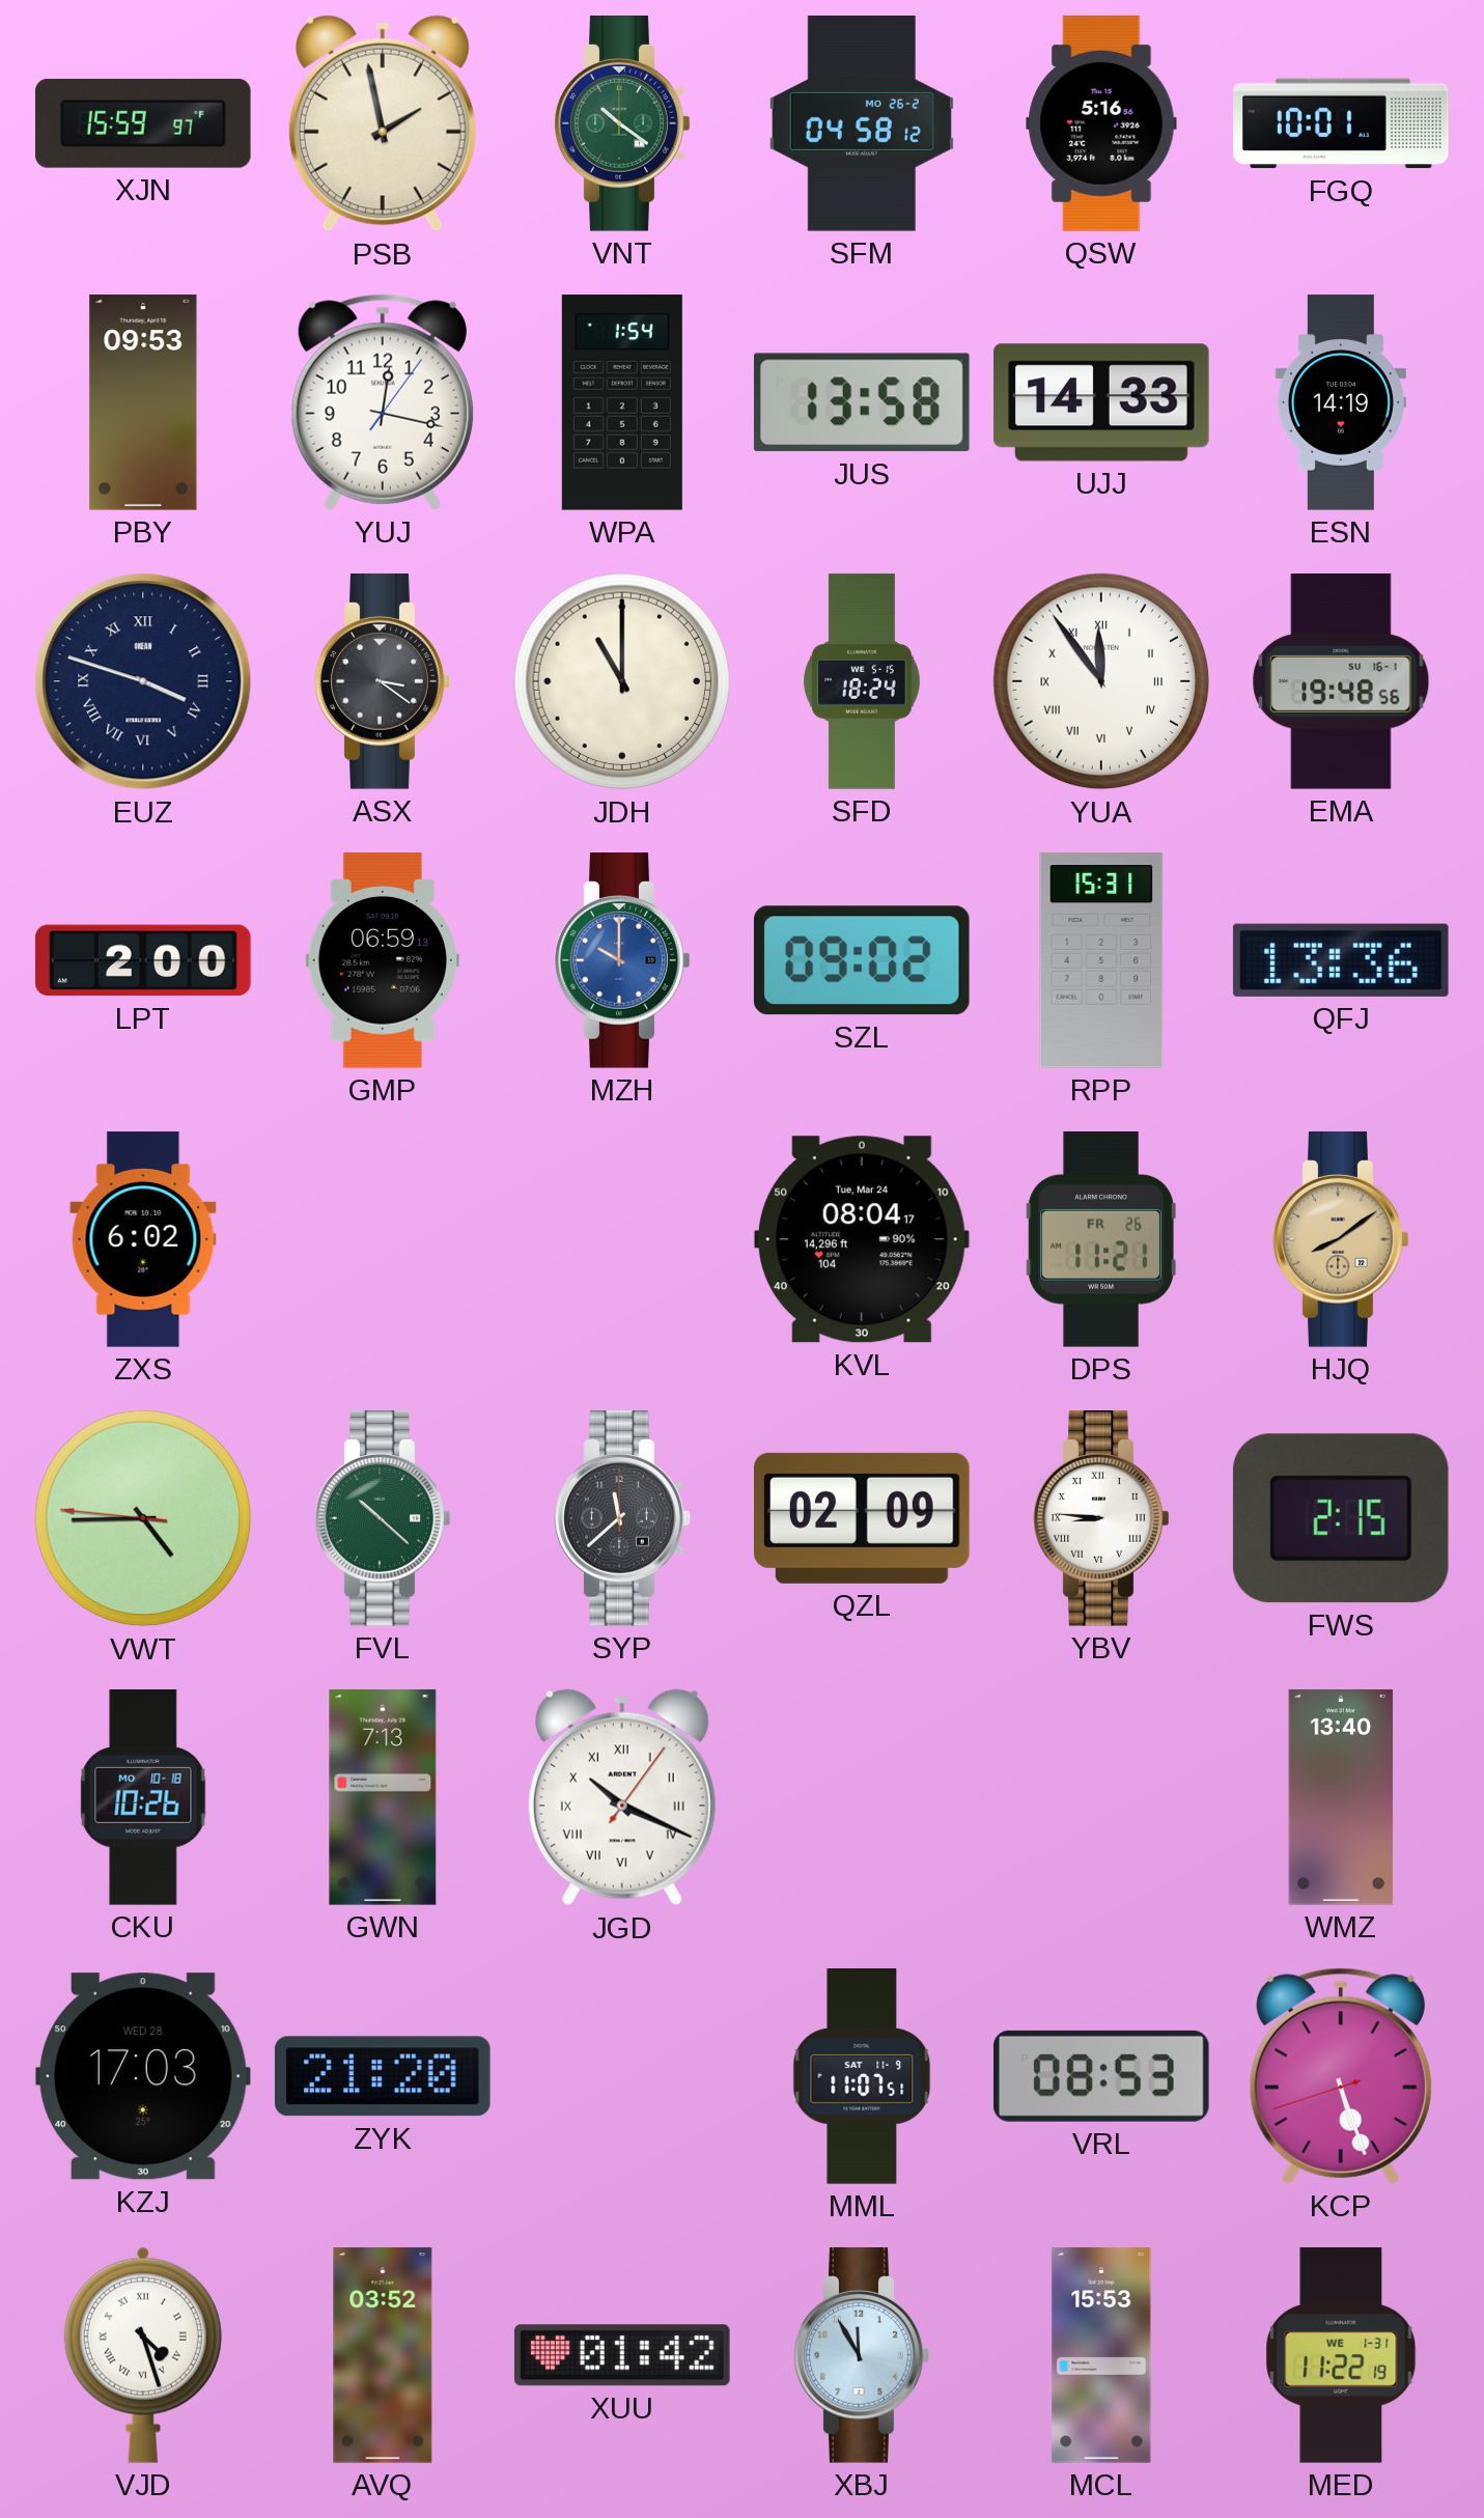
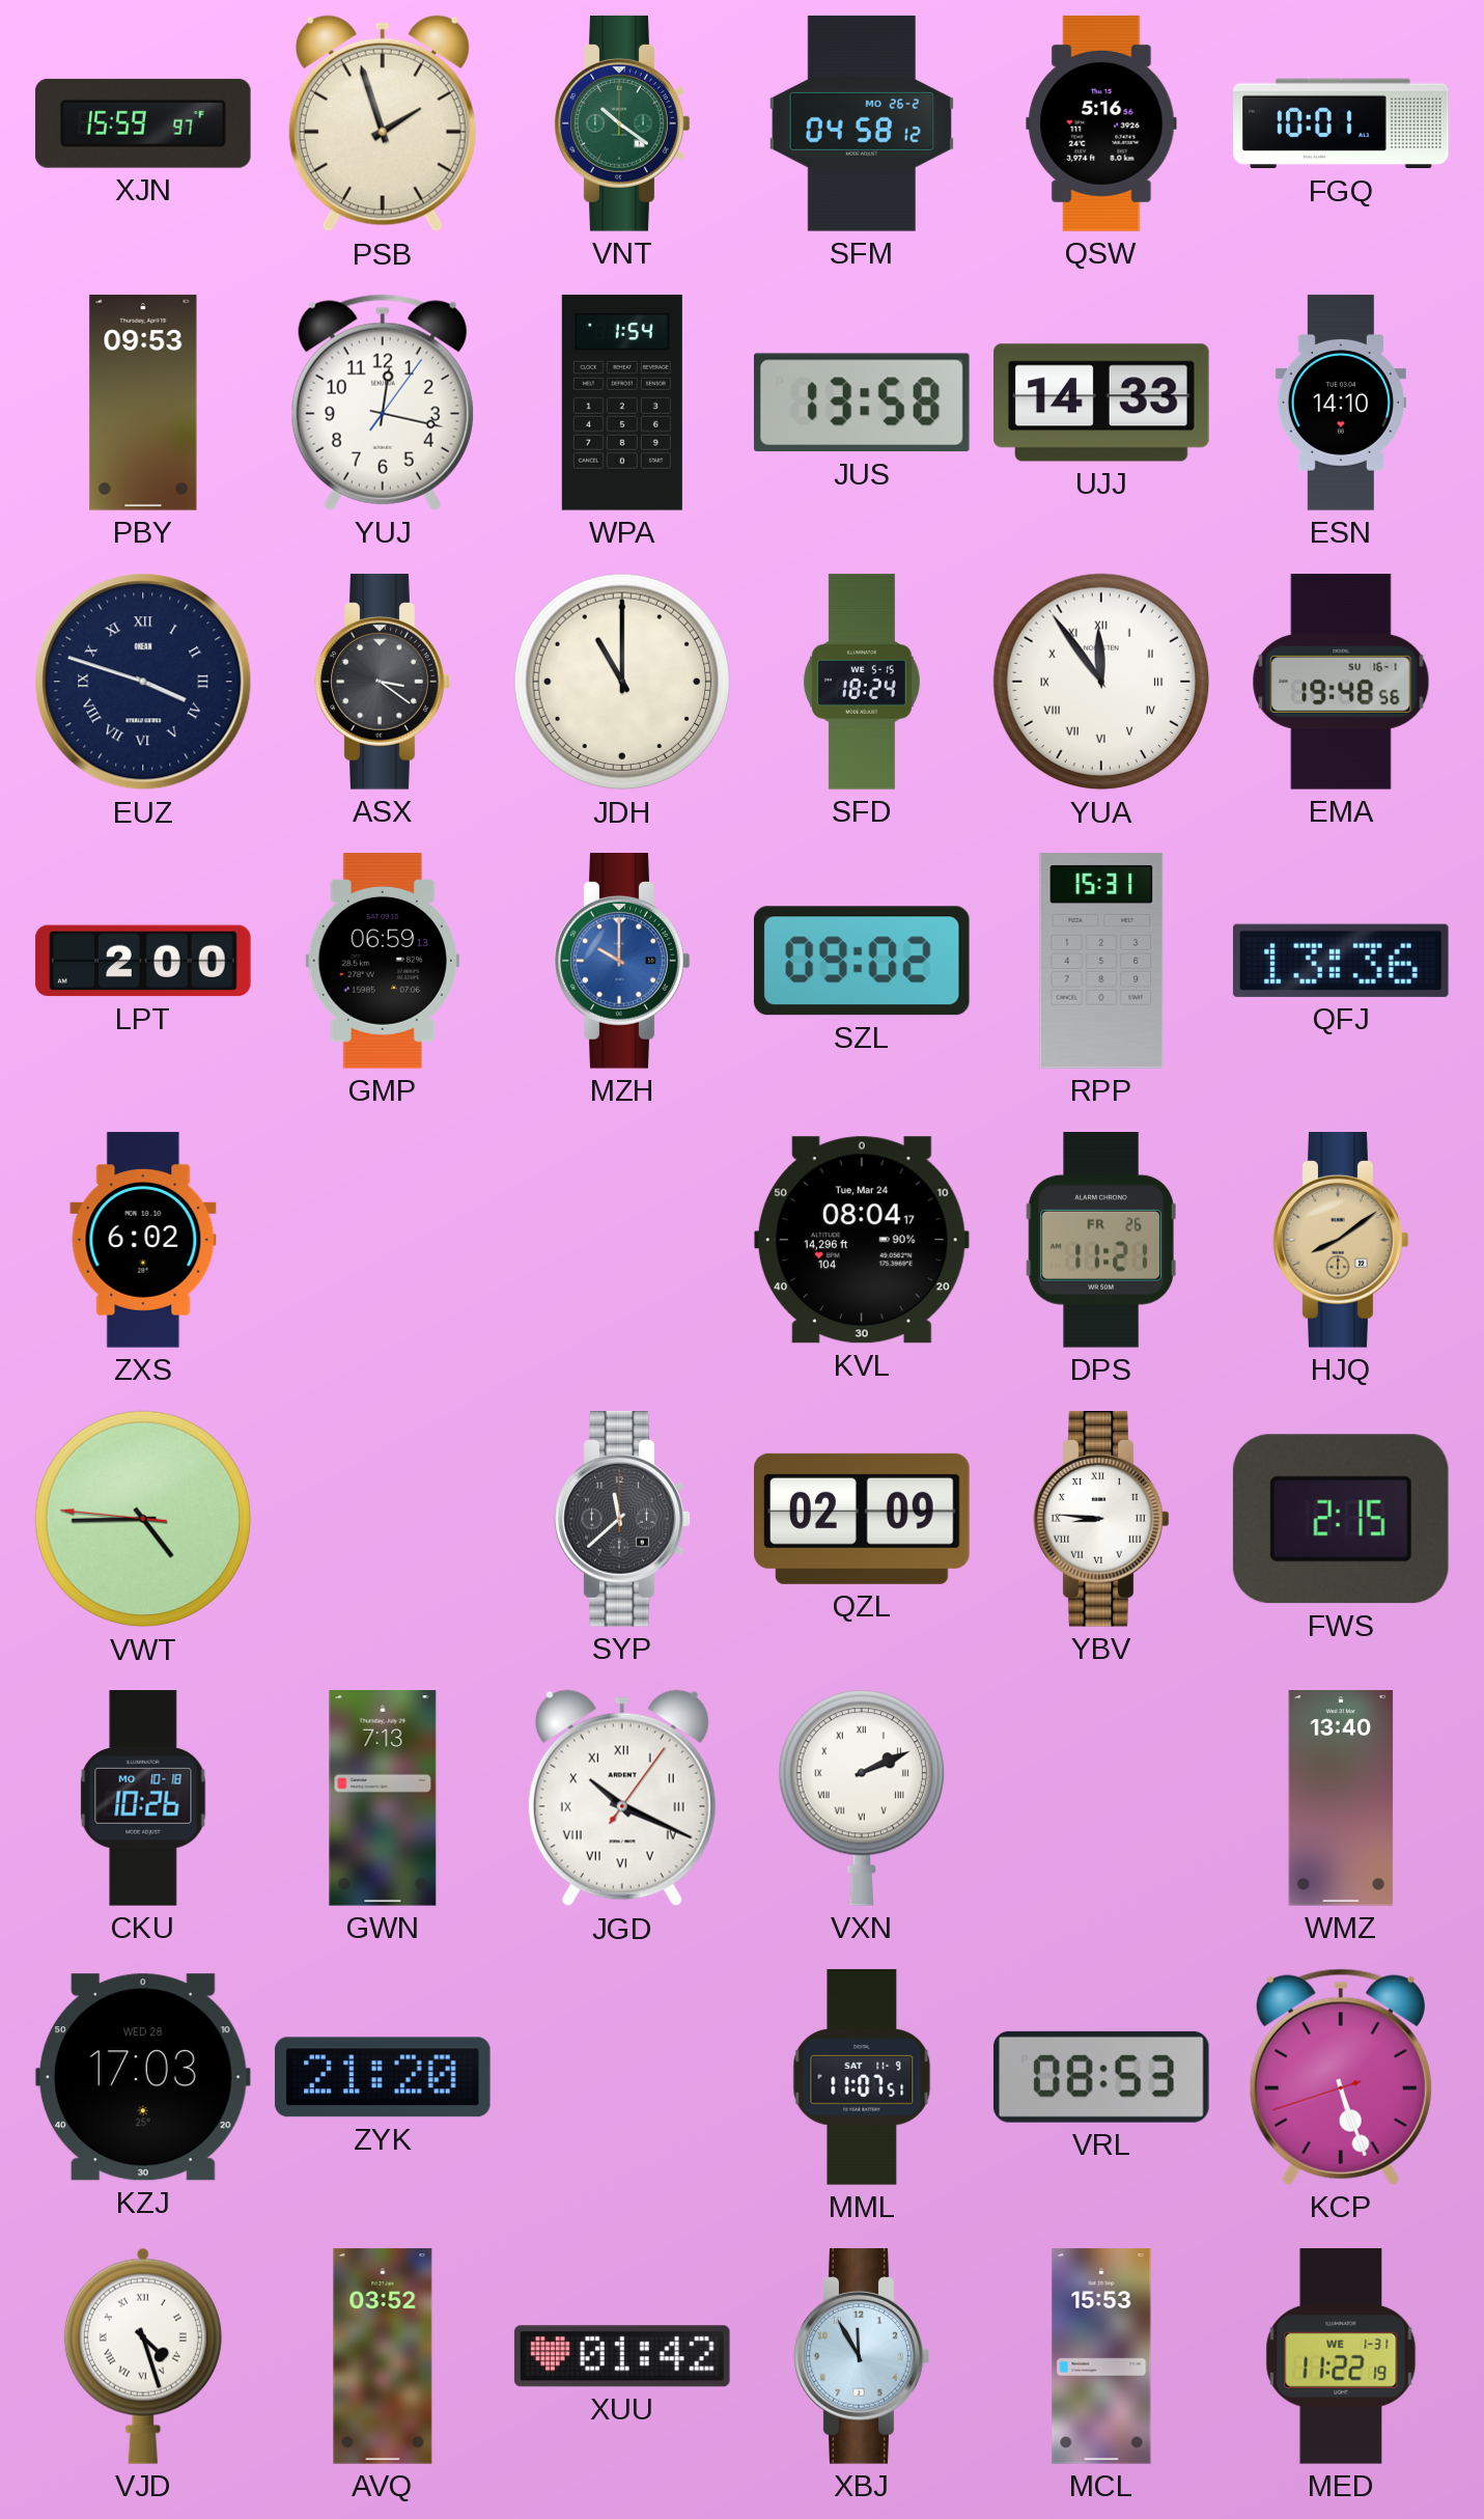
PSB: 1:58 -> 1:57 (383, 123)
ESN: 14:19 -> 14:10 (1341, 403)
FVL: 10:22 -> none (383, 1519)
VXN: none -> 2:11 (862, 1798)
